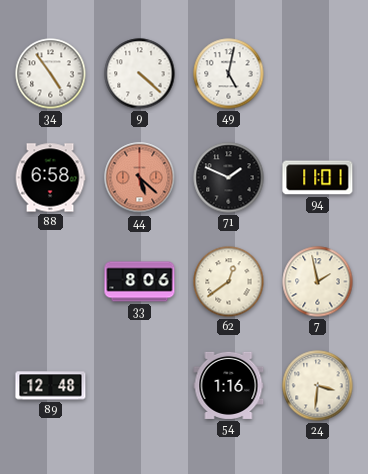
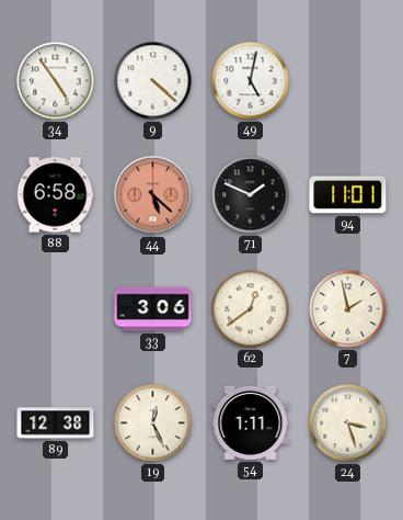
33: 8:06 -> 3:06 (153, 309)
89: 12:48 -> 12:38 (56, 423)
19: none -> 12:26 (153, 423)
54: 1:16 -> 1:11 (251, 422)
24: 3:31 -> 3:27 (348, 423)
